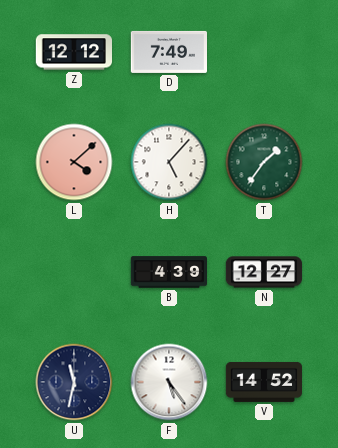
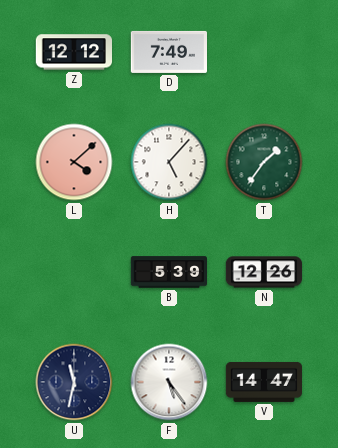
B: 4:39 -> 5:39 (168, 272)
N: 12:27 -> 12:26 (264, 272)
V: 14:52 -> 14:47 (264, 382)
